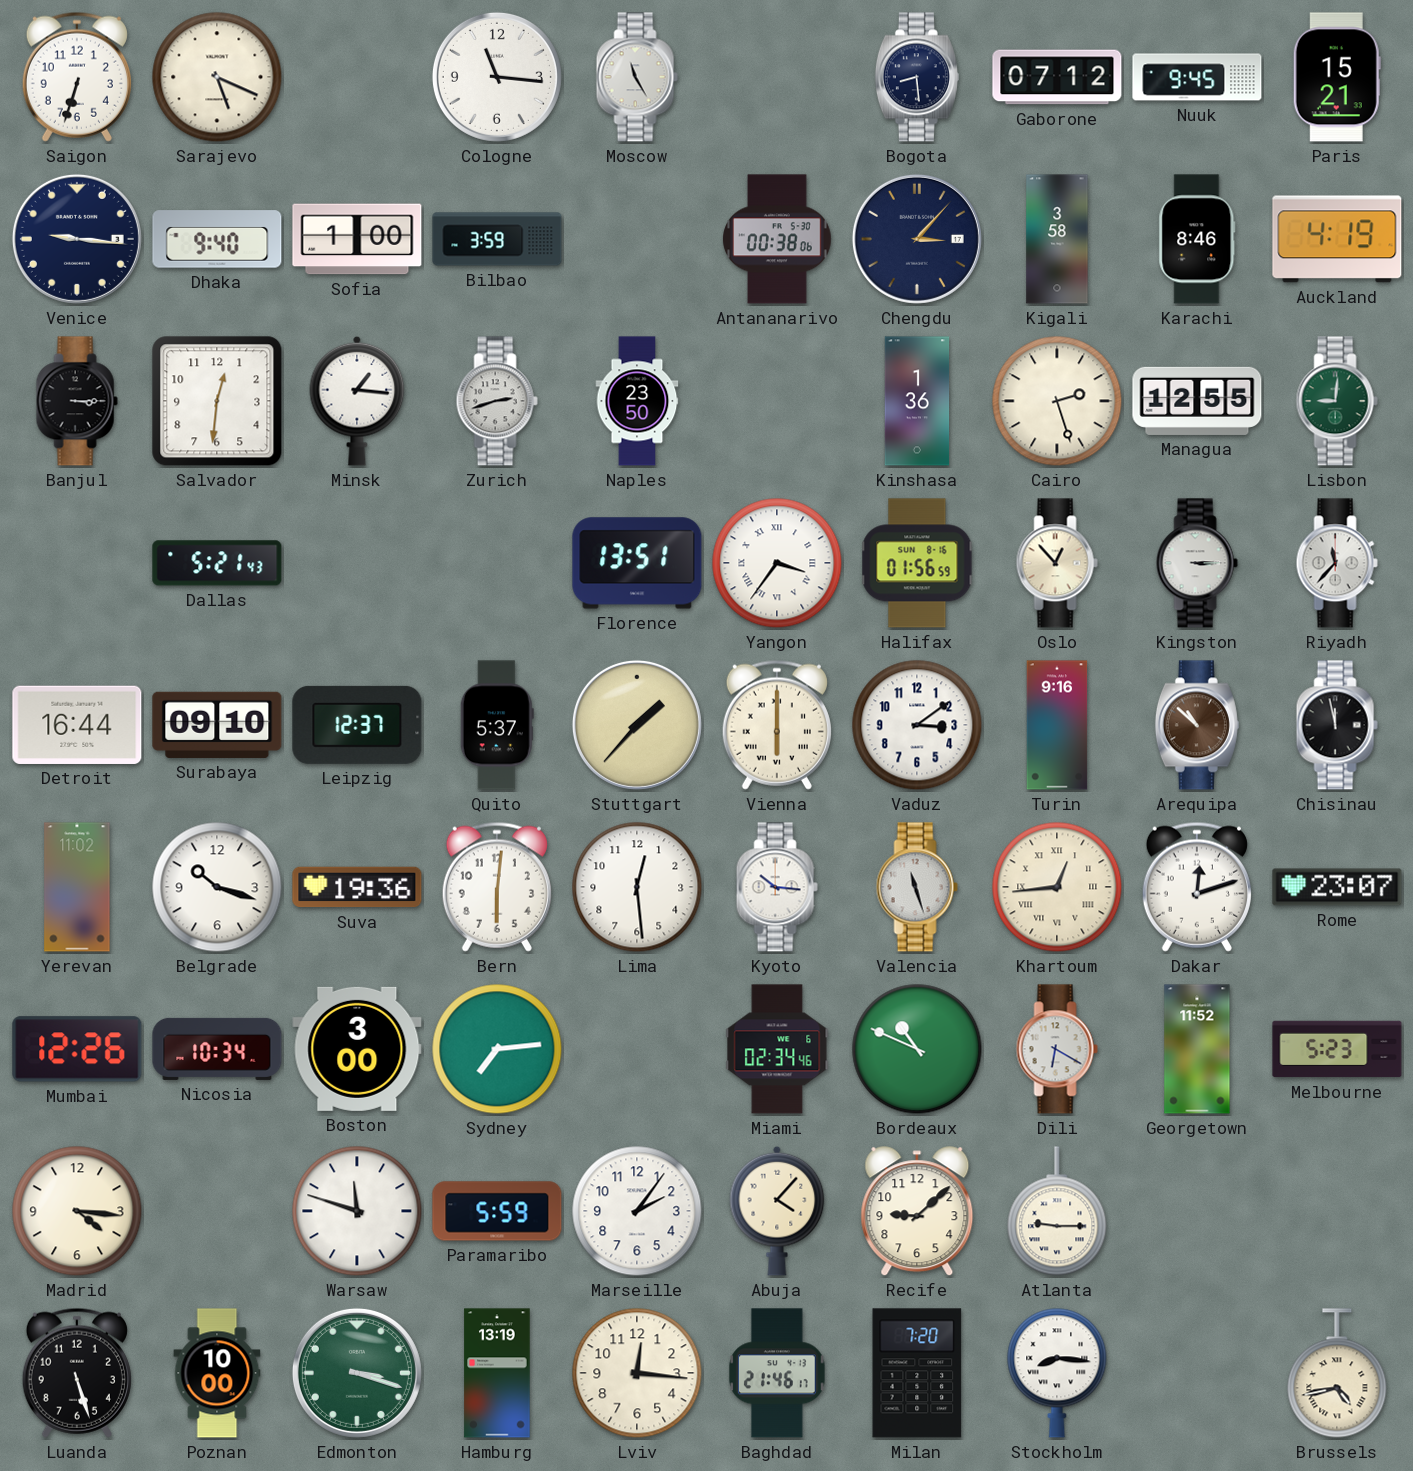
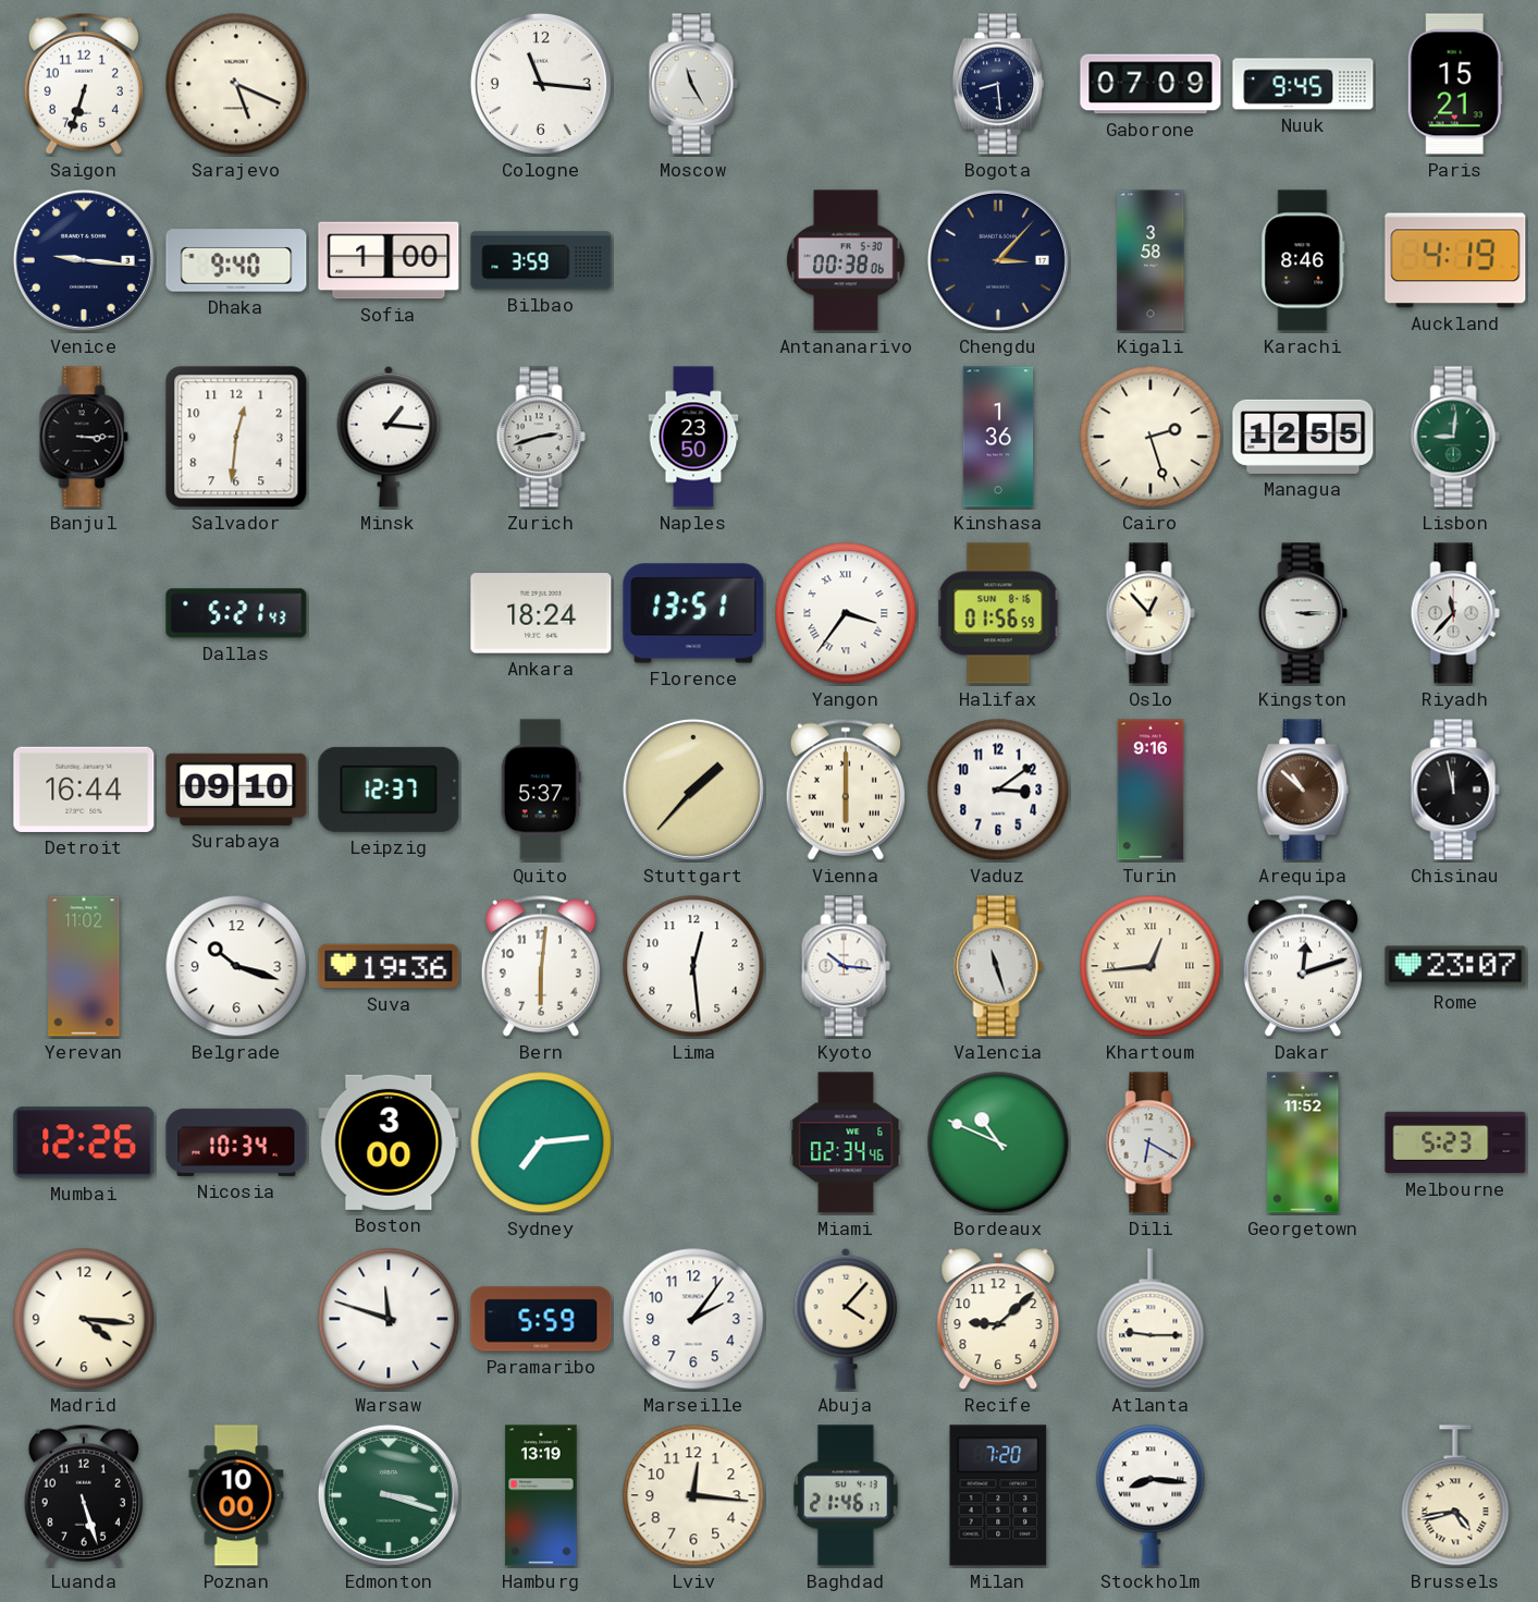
Gaborone: 07:12 -> 07:09 (1151, 84)
Ankara: none -> 18:24 (541, 613)
